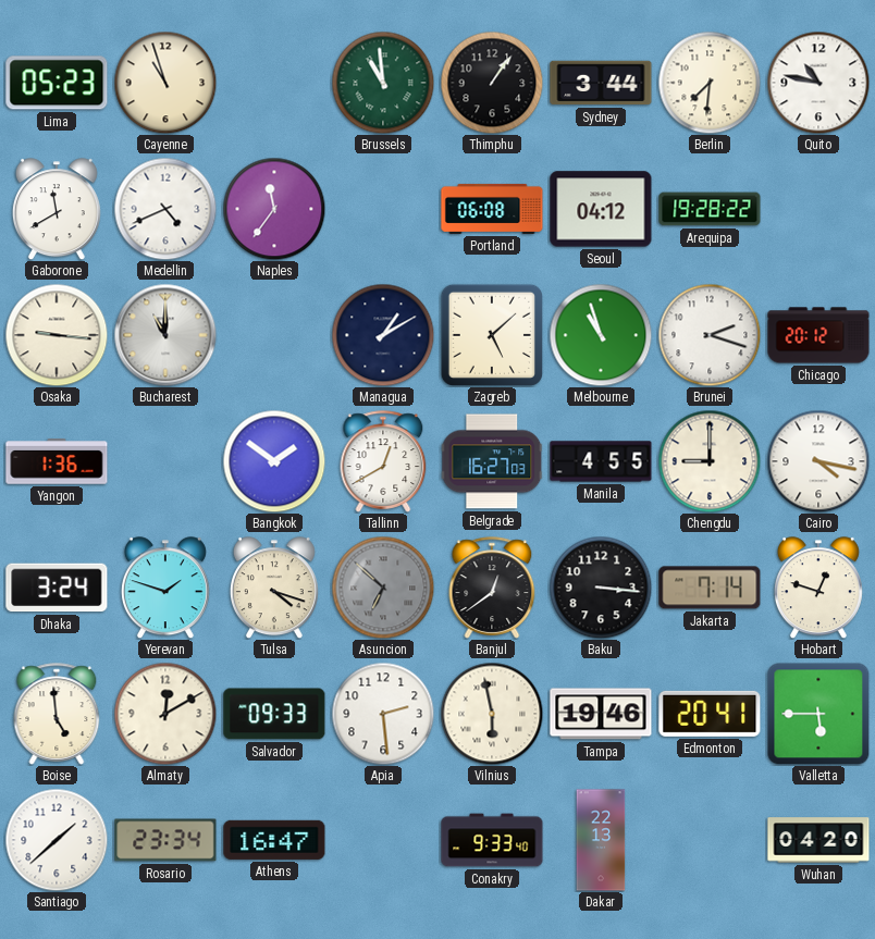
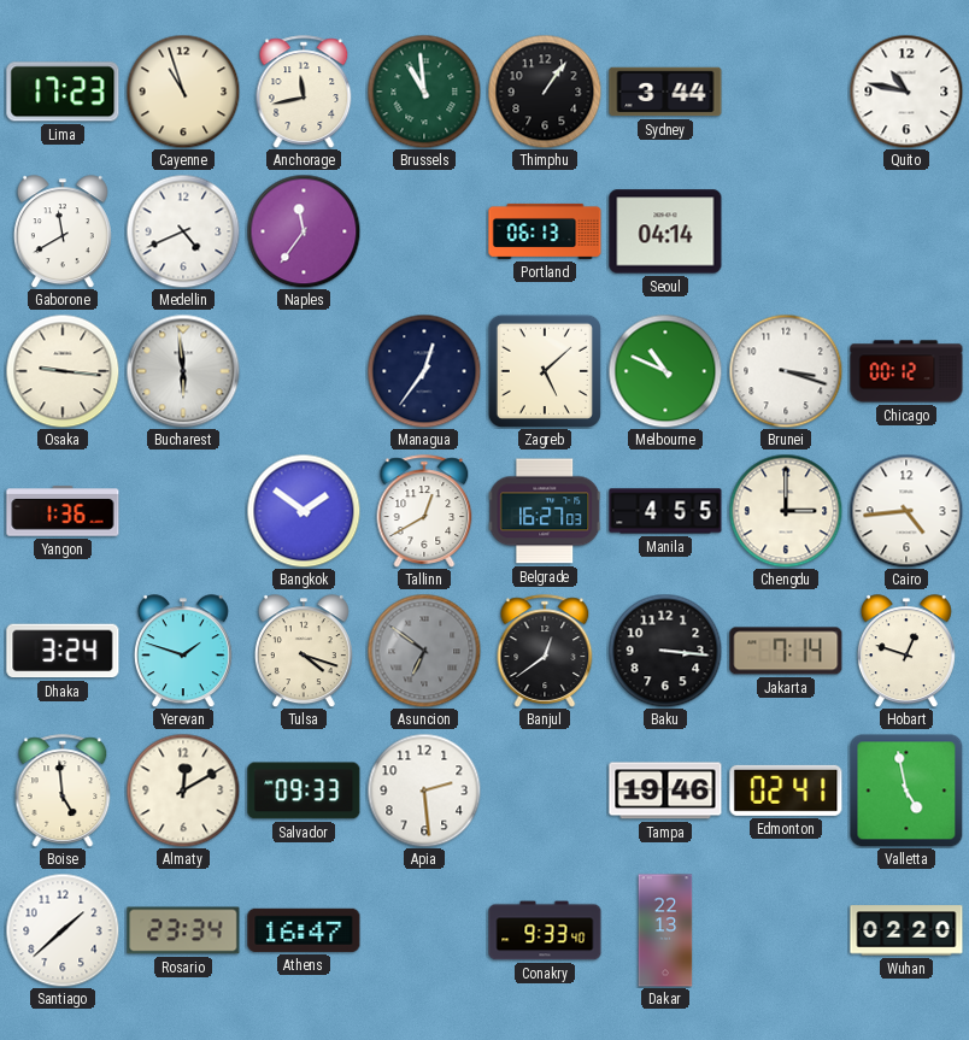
Lima: 05:23 -> 17:23 (63, 92)
Anchorage: none -> 11:43 (304, 92)
Berlin: 7:31 -> none (710, 83)
Portland: 06:08 -> 06:13 (545, 231)
Seoul: 04:12 -> 04:14 (665, 231)
Arequipa: 19:28 -> none (710, 209)
Bucharest: 11:00 -> 5:59 (183, 371)
Managua: 1:10 -> 12:36 (424, 371)
Melbourne: 10:57 -> 10:49 (665, 371)
Brunei: 2:18 -> 3:18 (786, 371)
Chicago: 20:12 -> 00:12 (906, 371)
Chengdu: 9:00 -> 3:00 (786, 511)
Cairo: 4:17 -> 4:44 (906, 511)
Asuncion: 6:52 -> 6:51 (424, 651)
Vilnius: 5:58 -> none (492, 714)
Edmonton: 20:41 -> 02:41 (786, 791)
Valletta: 5:45 -> 4:58 (906, 791)
Wuhan: 04:20 -> 02:20 (906, 930)
